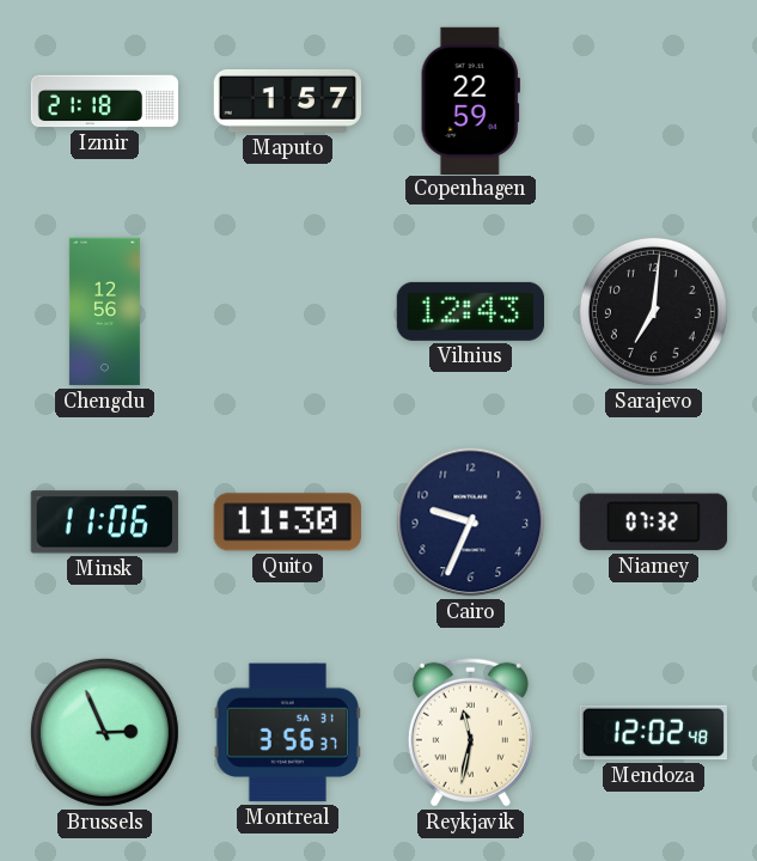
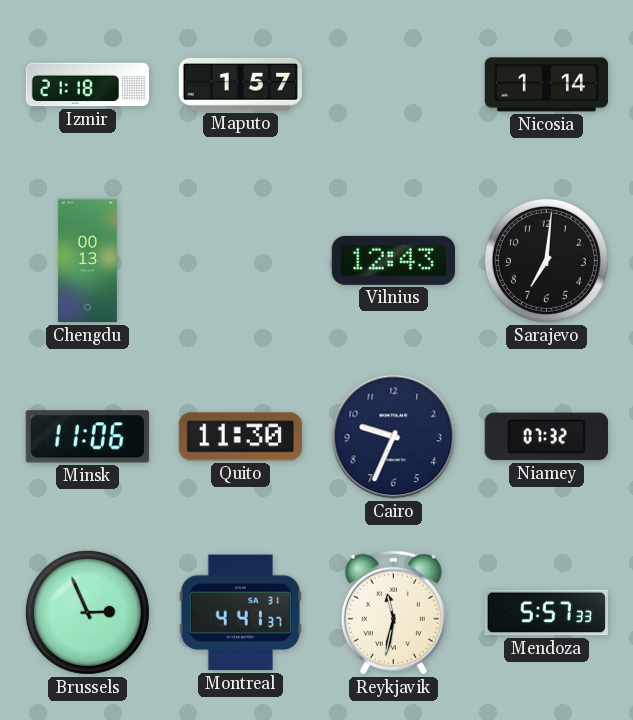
Copenhagen: 22:59 -> none (470, 100)
Nicosia: none -> 1:14 (546, 85)
Chengdu: 12:56 -> 00:13 (87, 261)
Montreal: 3:56 -> 4:41 (240, 613)
Mendoza: 12:02 -> 5:57 (546, 613)
